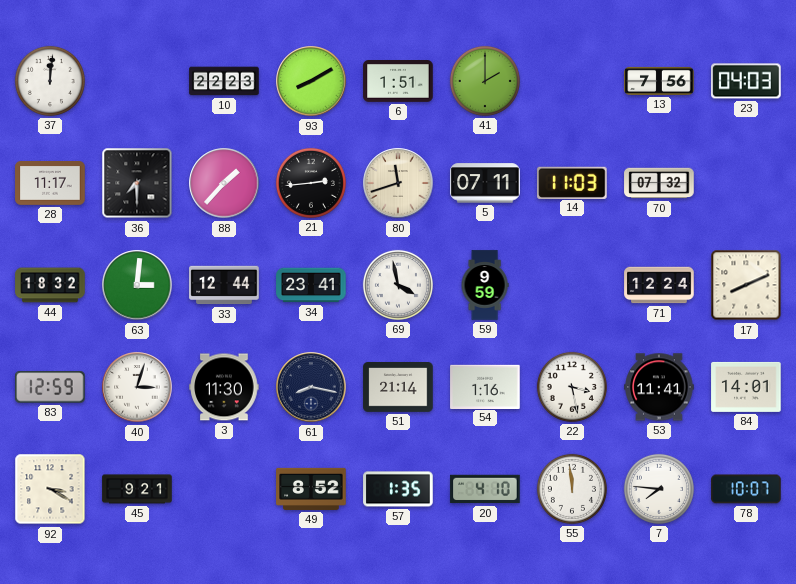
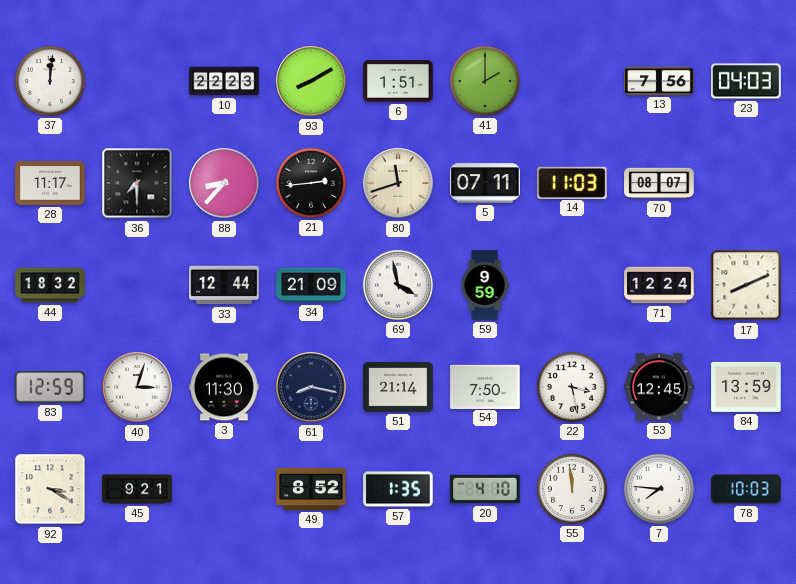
88: 1:37 -> 8:37 (224, 183)
70: 07:32 -> 08:07 (659, 183)
63: 3:01 -> none (137, 285)
34: 23:41 -> 21:09 (311, 285)
54: 1:16 -> 7:50 (485, 386)
53: 11:41 -> 12:45 (659, 387)
84: 14:01 -> 13:59 (746, 387)
78: 10:07 -> 10:03 (746, 489)
